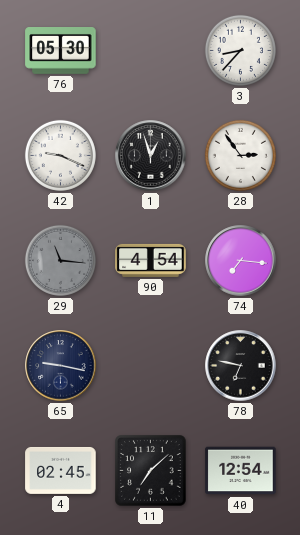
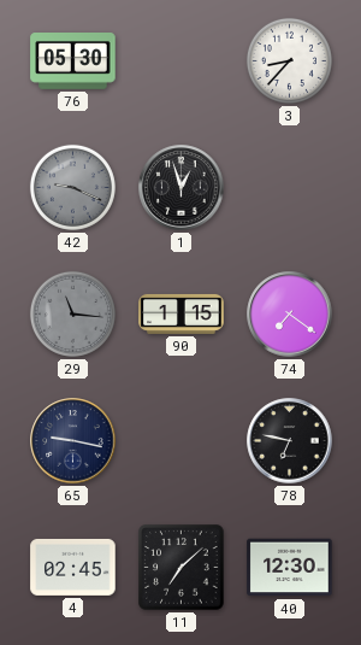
42 dial: white -> grey (72, 187)
28: 2:54 -> none (240, 155)
90: 4:54 -> 1:15 (182, 313)
74: 7:16 -> 7:21 (290, 315)
40: 12:54 -> 12:30 (290, 568)
